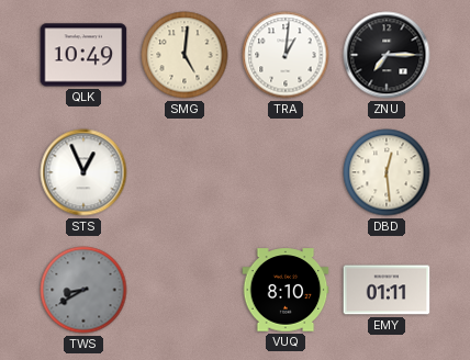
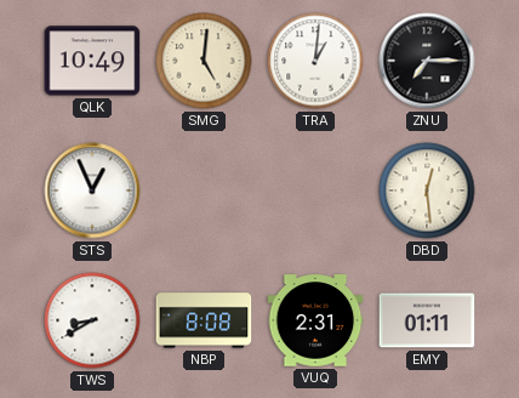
TWS dial: grey -> white (92, 320)
NBP: none -> 8:08 (204, 320)
VUQ: 8:10 -> 2:31 (315, 320)
